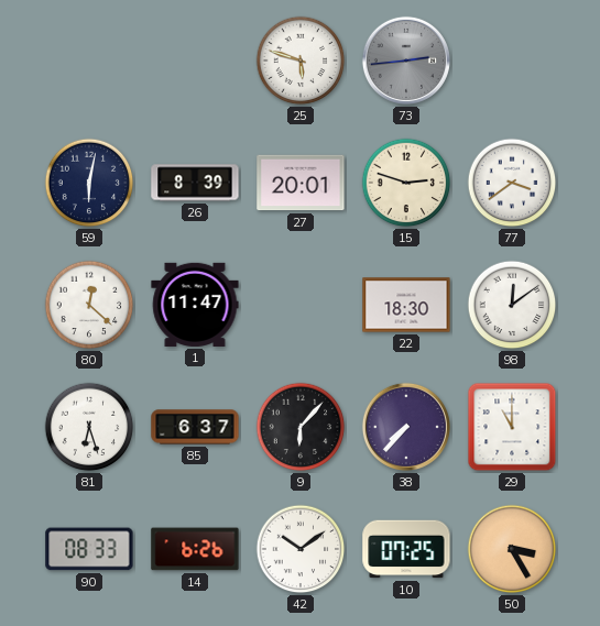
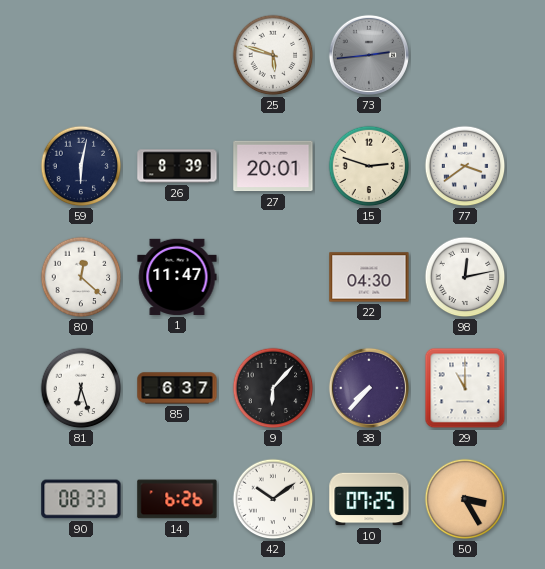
22: 18:30 -> 04:30 (369, 277)
98: 12:09 -> 12:13 (465, 277)
